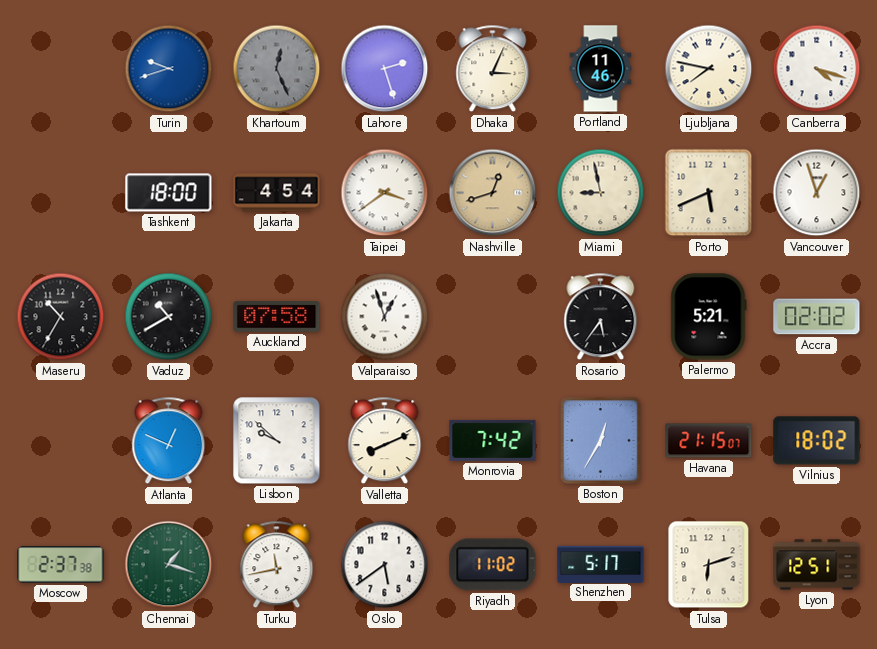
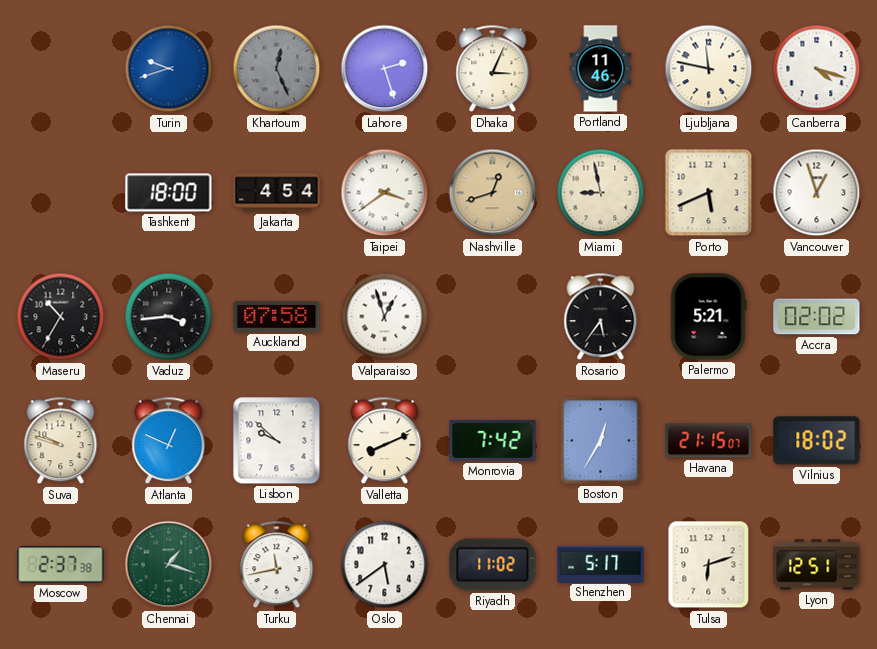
Ljubljana: 7:47 -> 11:47 (709, 69)
Vaduz: 10:40 -> 3:44 (169, 317)
Suva: none -> 9:48 (61, 441)
